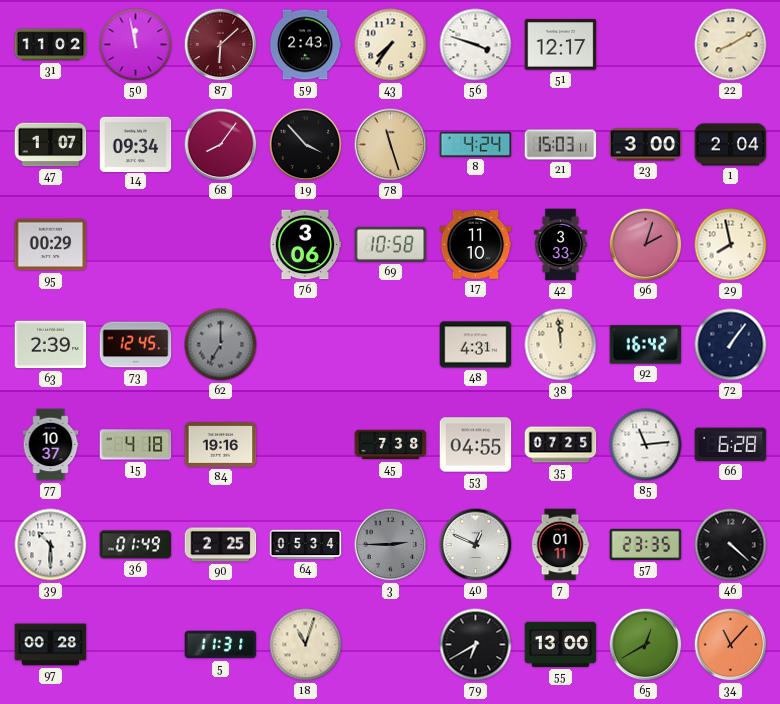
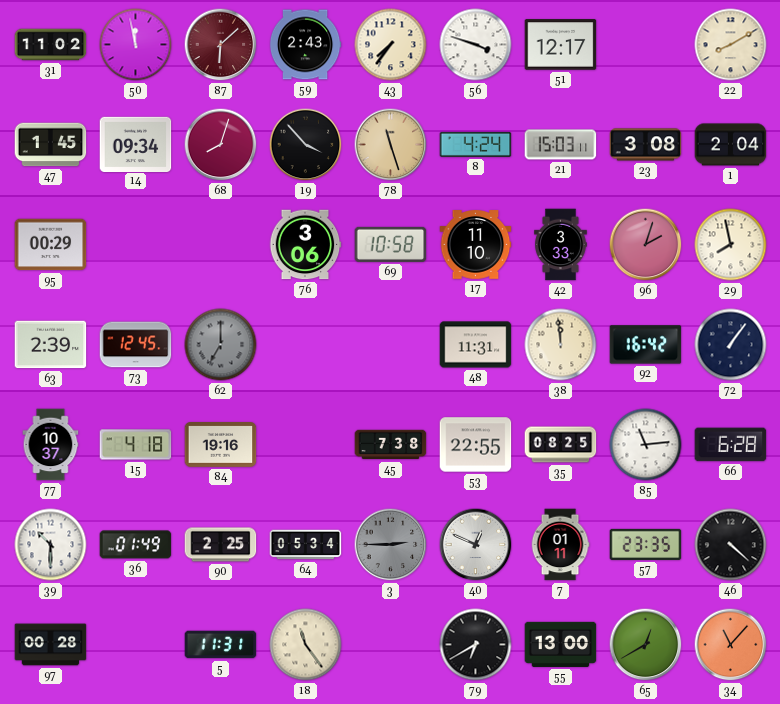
47: 1:07 -> 1:45 (51, 145)
68: 8:06 -> 8:03 (221, 145)
23: 3:00 -> 3:08 (646, 145)
48: 4:31 -> 11:31 (476, 345)
53: 04:55 -> 22:55 (476, 445)
35: 07:25 -> 08:25 (561, 445)
18: 11:03 -> 11:24 (306, 645)
